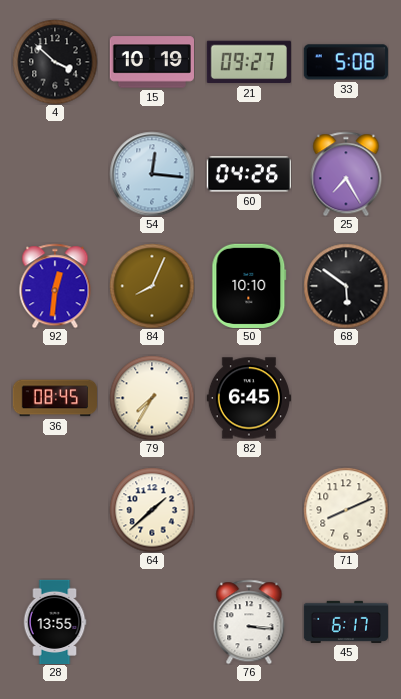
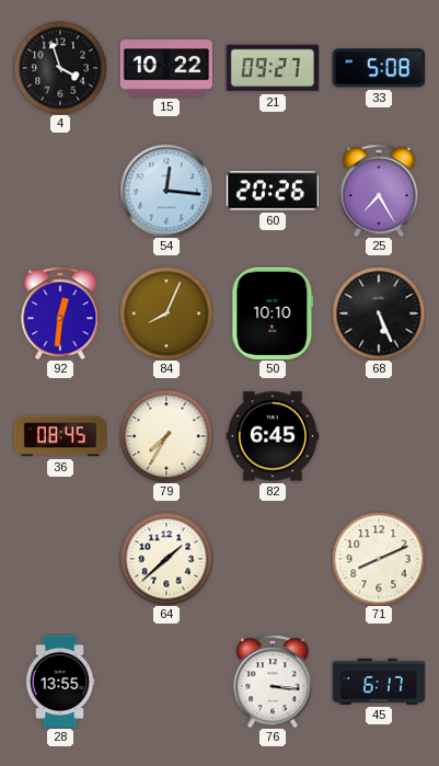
4: 3:52 -> 3:57 (60, 68)
15: 10:19 -> 10:22 (165, 68)
60: 04:26 -> 20:26 (273, 191)
68: 5:51 -> 5:26 (379, 313)
